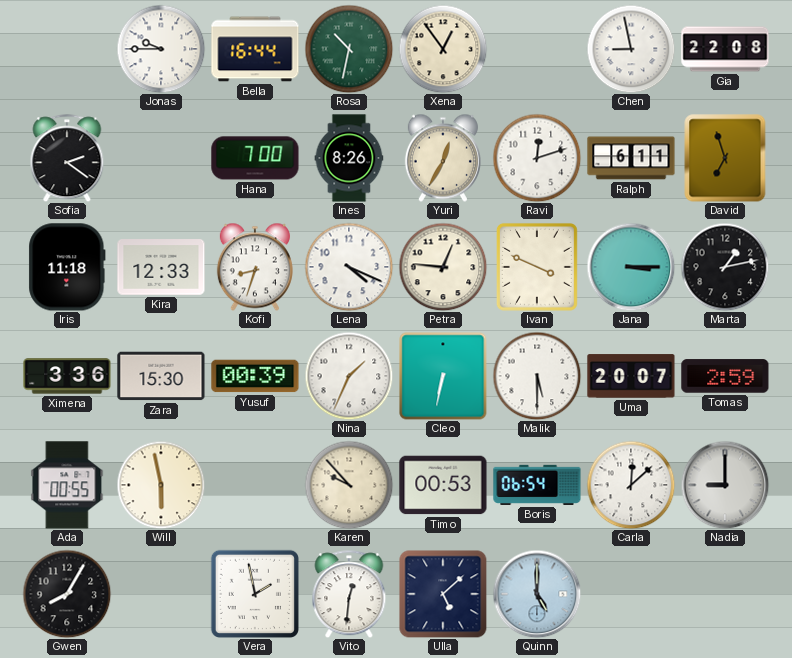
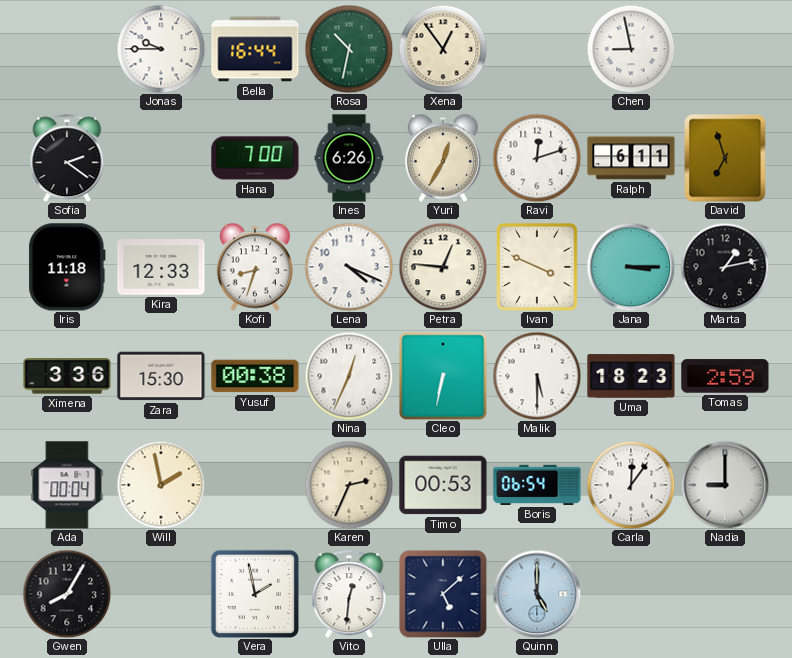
Gia: 22:08 -> none (725, 49)
Ines: 8:26 -> 6:26 (349, 158)
Yusuf: 00:39 -> 00:38 (255, 376)
Nina: 1:34 -> 12:34 (349, 376)
Uma: 20:07 -> 18:23 (631, 376)
Ada: 00:55 -> 00:04 (67, 485)
Will: 5:58 -> 1:58 (161, 485)
Karen: 9:53 -> 2:34 (349, 485)
Carla: 12:08 -> 12:06 (631, 485)
